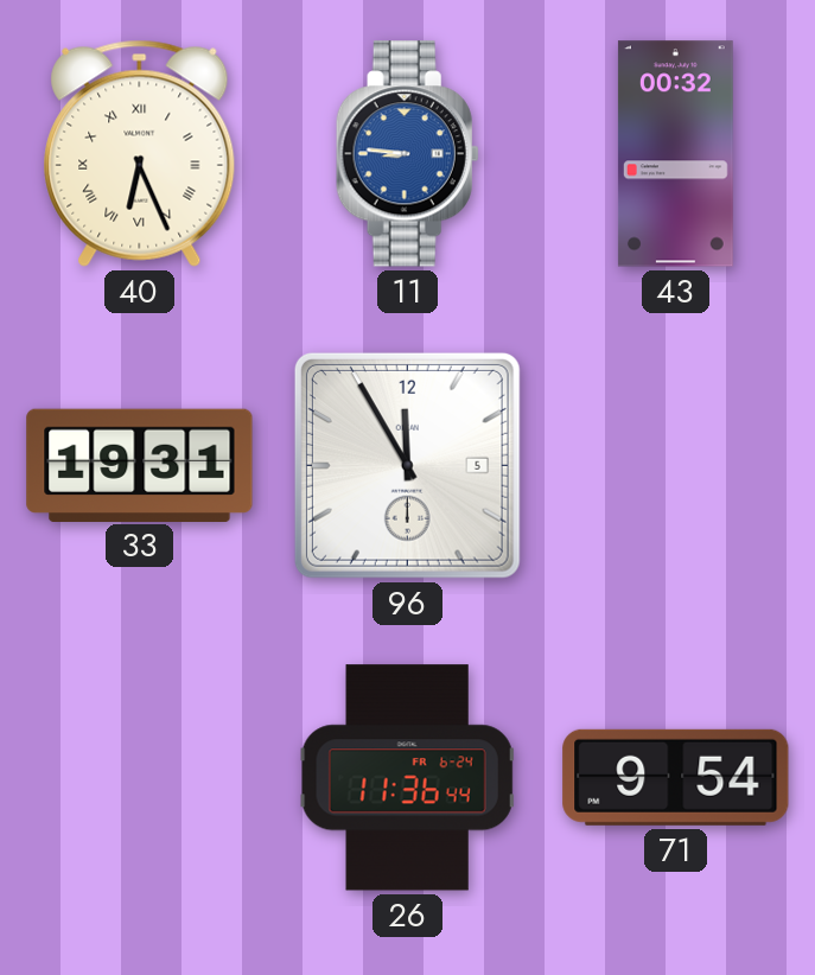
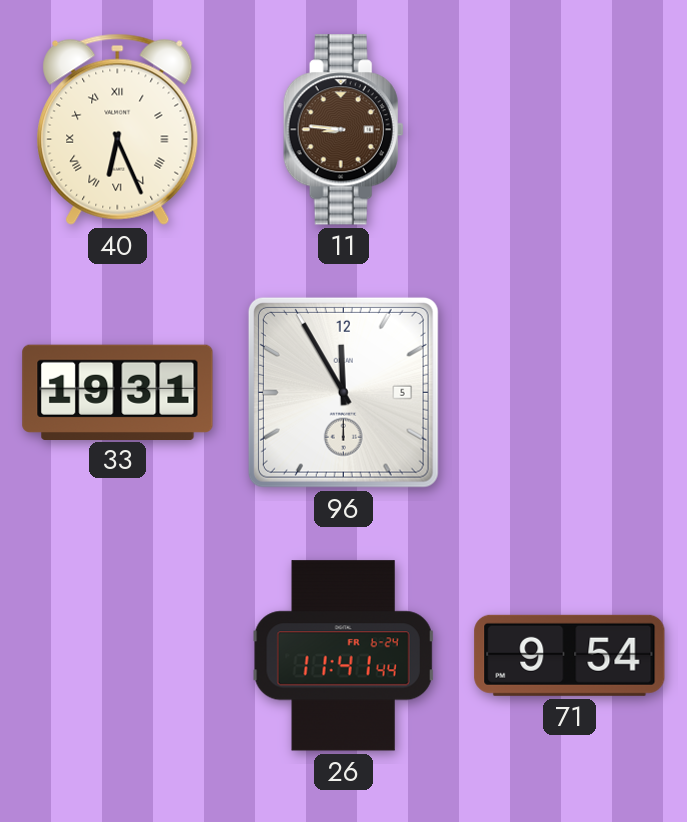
11 dial: blue -> brown (343, 130)
43: 00:32 -> none (675, 154)
26: 11:36 -> 11:41 (344, 656)
